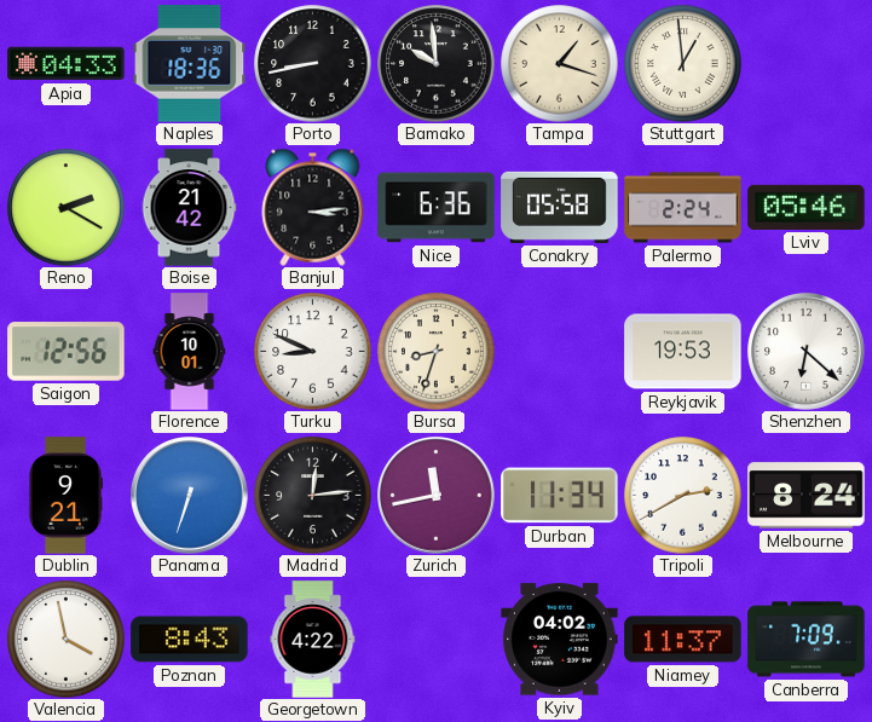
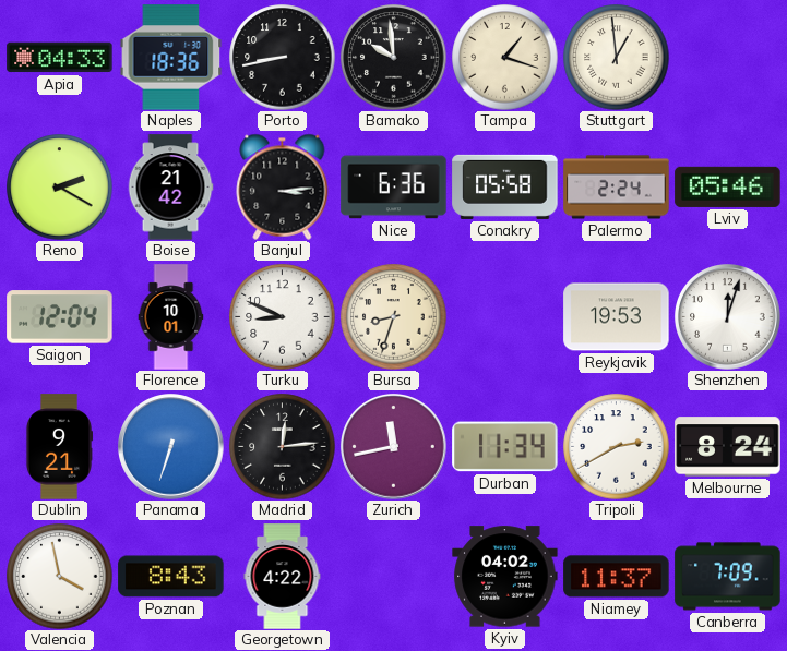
Saigon: 12:56 -> 12:04 (60, 317)
Shenzhen: 6:22 -> 12:03 (728, 317)
